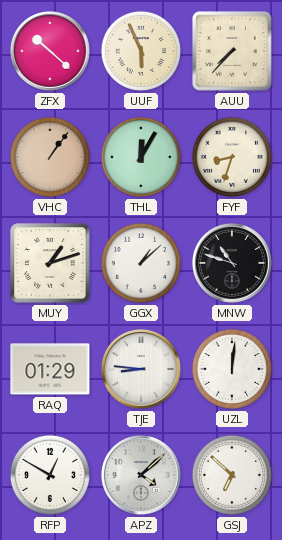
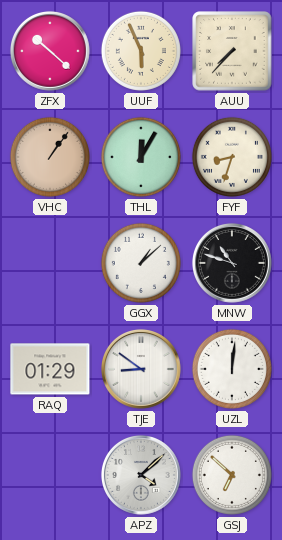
MUY: 1:12 -> none (50, 263)
TJE: 8:46 -> 8:51 (141, 369)
RFP: 12:50 -> none (50, 475)
